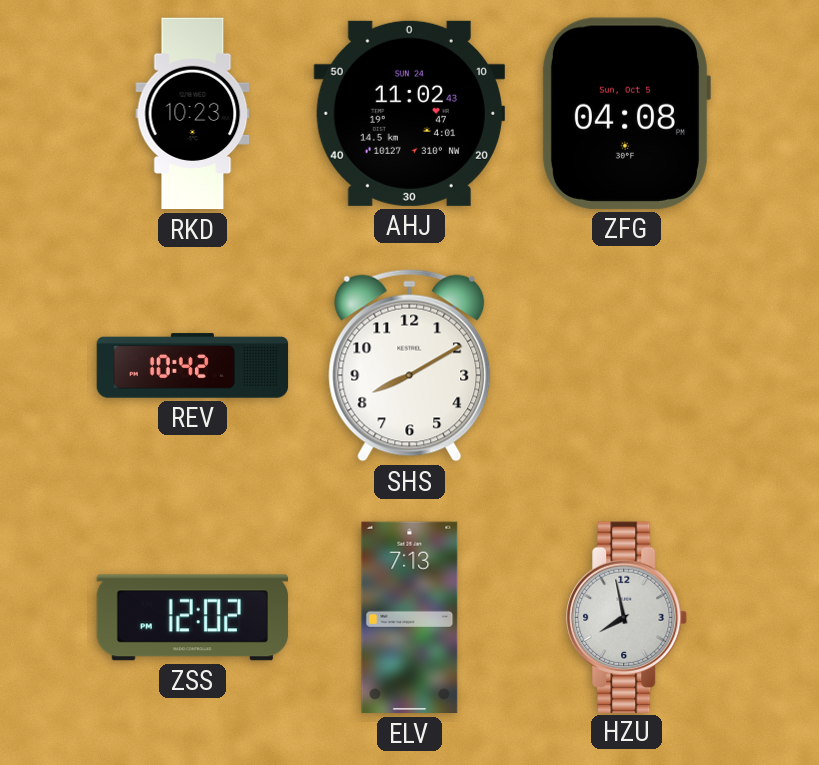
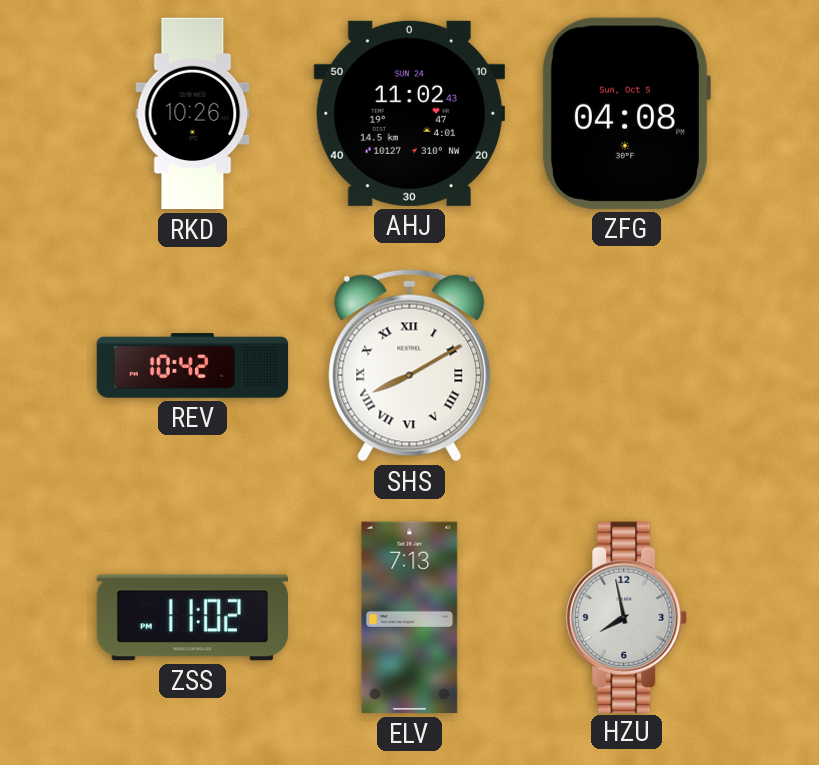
RKD: 10:23 -> 10:26 (193, 114)
SHS numerals: Arabic -> Roman (410, 365)
ZSS: 12:02 -> 11:02 (193, 618)
